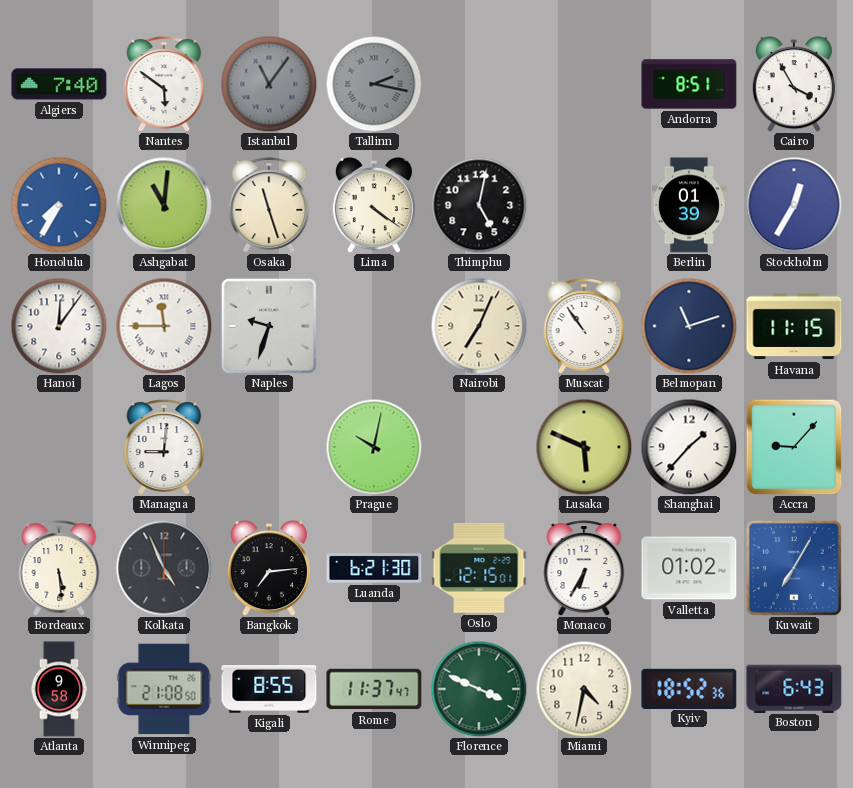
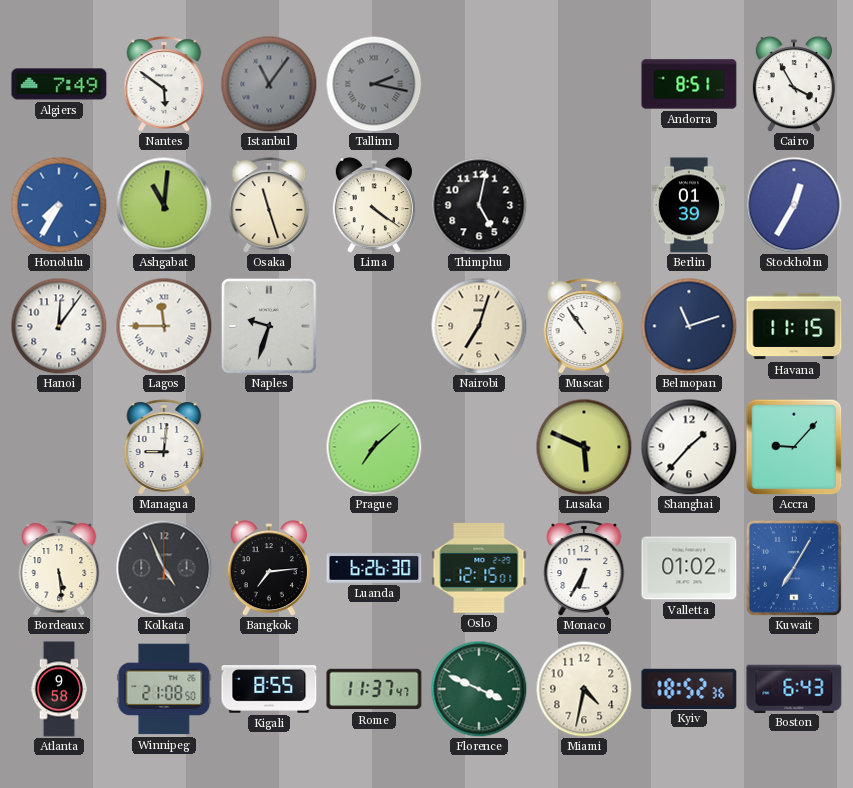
Algiers: 7:40 -> 7:49 (59, 84)
Nairobi: 7:04 -> 7:03 (479, 326)
Prague: 10:02 -> 7:08 (374, 447)
Luanda: 6:21 -> 6:26 (374, 569)
